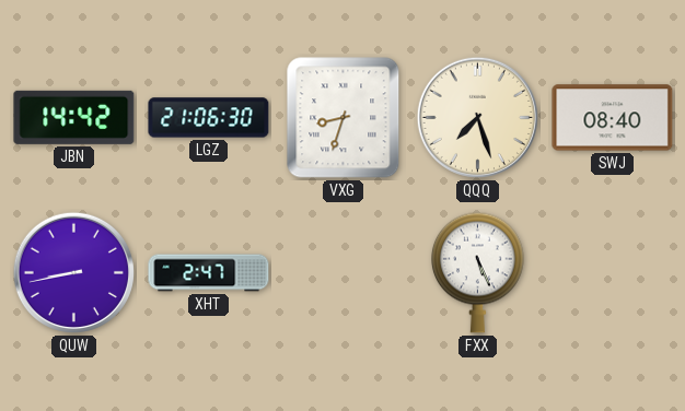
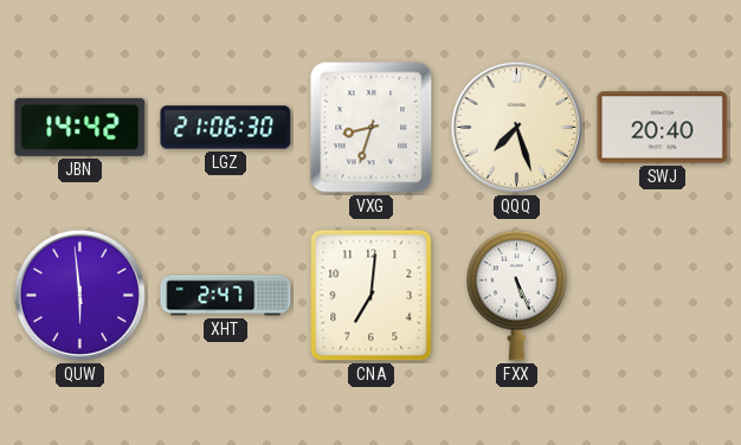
SWJ: 08:40 -> 20:40 (663, 128)
QUW: 8:43 -> 5:59 (79, 295)
CNA: none -> 7:01 (372, 296)
